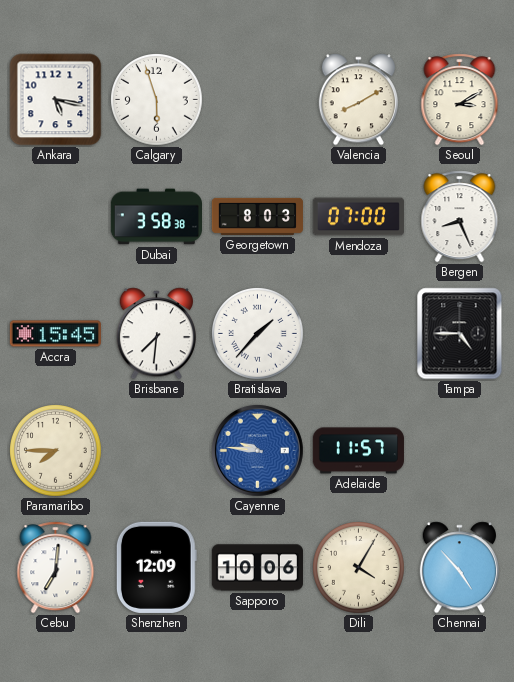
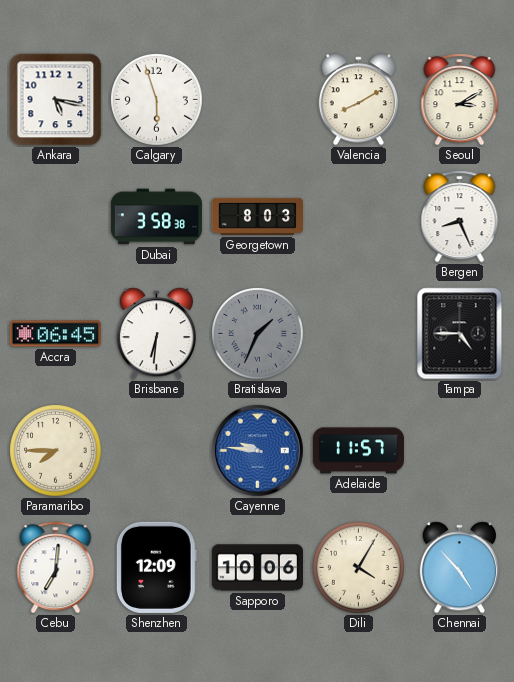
Mendoza: 07:00 -> none (358, 217)
Accra: 15:45 -> 06:45 (55, 334)
Brisbane: 7:31 -> 6:31 (156, 334)
Bratislava: 1:37 -> 1:34 (258, 334)
Bratislava dial: white -> grey (258, 334)
